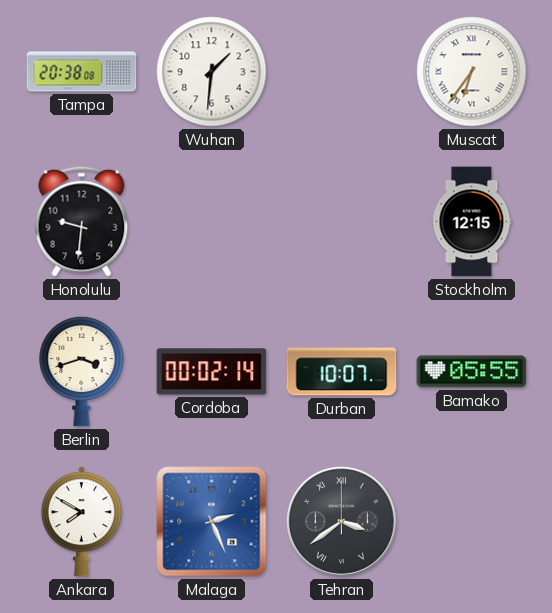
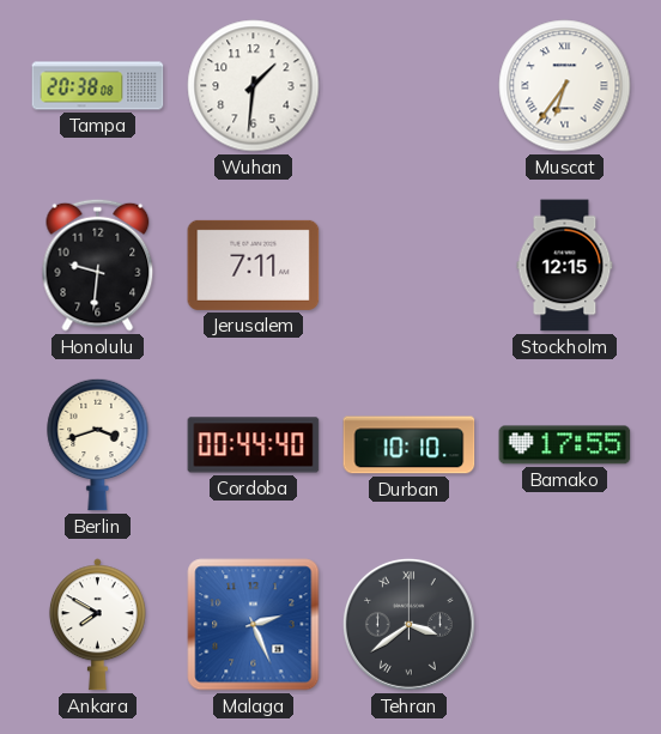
Jerusalem: none -> 7:11 (254, 265)
Cordoba: 00:02 -> 00:44 (254, 445)
Durban: 10:07 -> 10:10 (410, 445)
Bamako: 05:55 -> 17:55 (565, 445)
